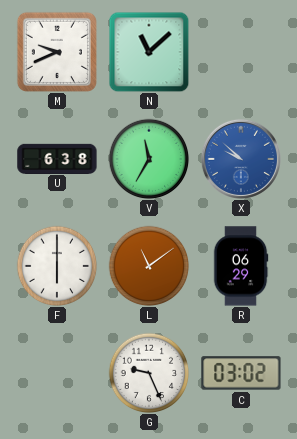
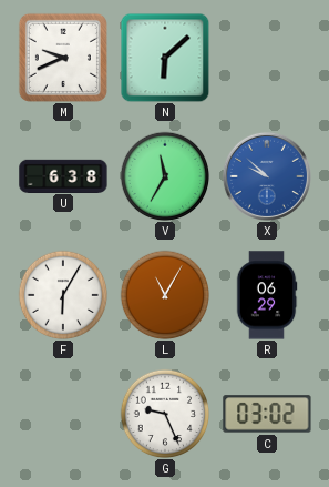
N: 11:08 -> 6:08 (165, 58)
F: 6:00 -> 6:05 (63, 295)
L: 11:09 -> 11:05 (165, 295)
